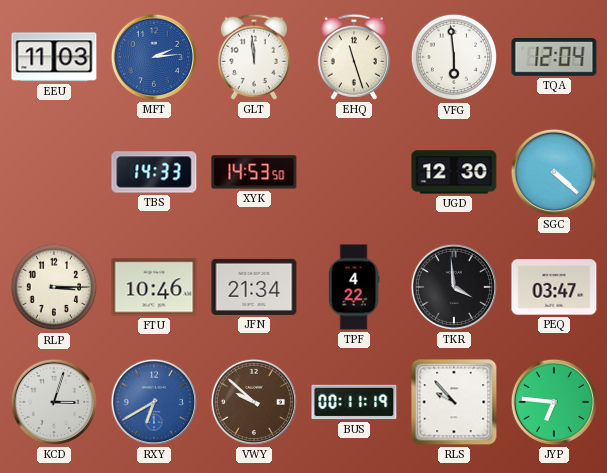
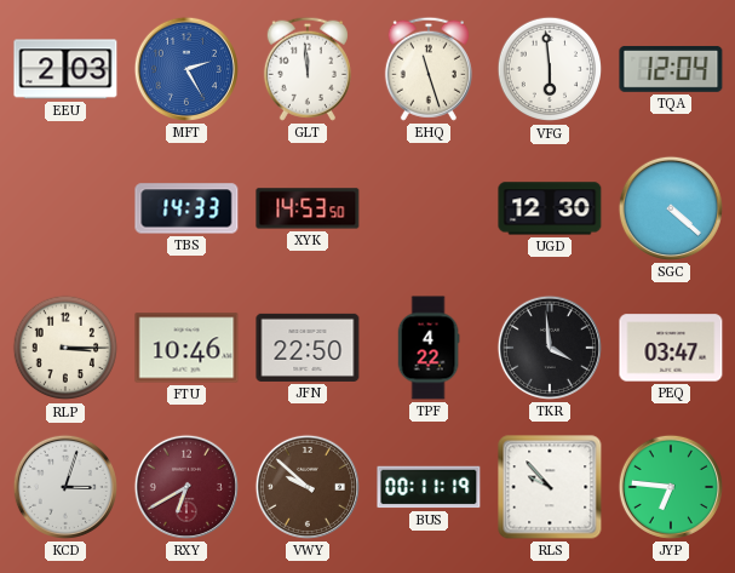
EEU: 11:03 -> 2:03 (65, 69)
MFT: 2:14 -> 2:25 (186, 69)
JFN: 21:34 -> 22:50 (308, 348)
RXY dial: blue -> burgundy (186, 487)
